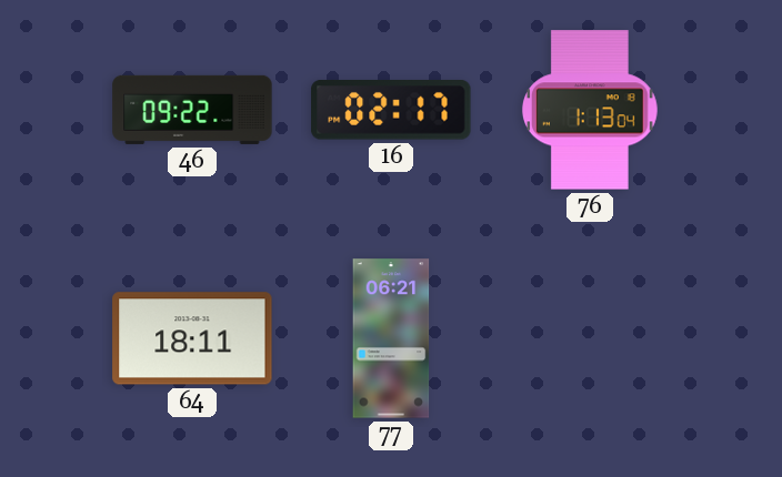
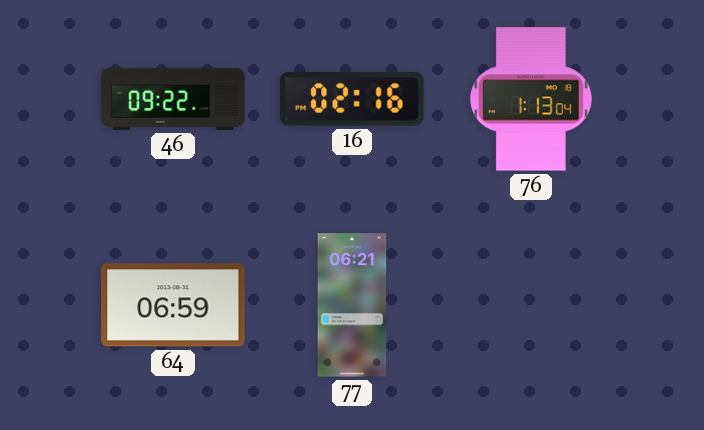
16: 02:17 -> 02:16 (352, 99)
64: 18:11 -> 06:59 (173, 305)
